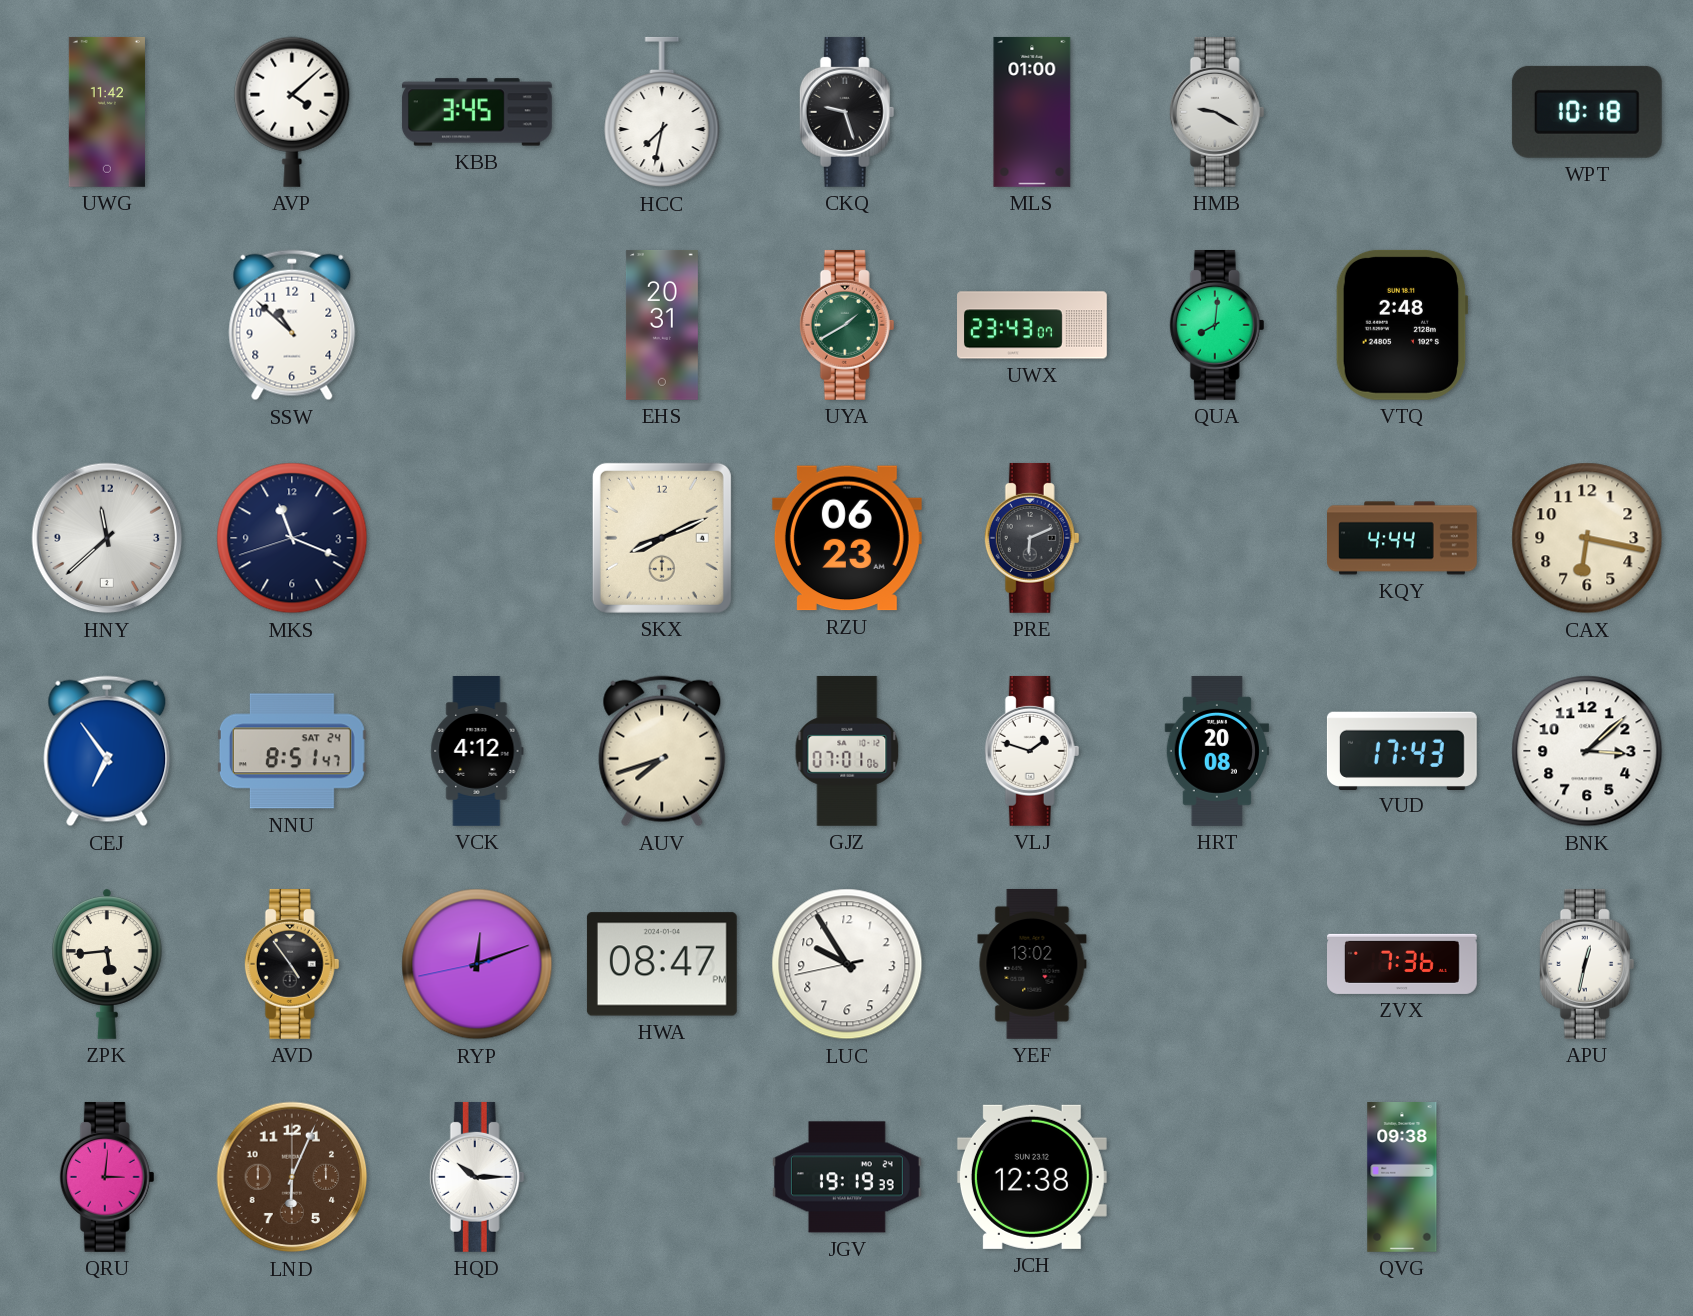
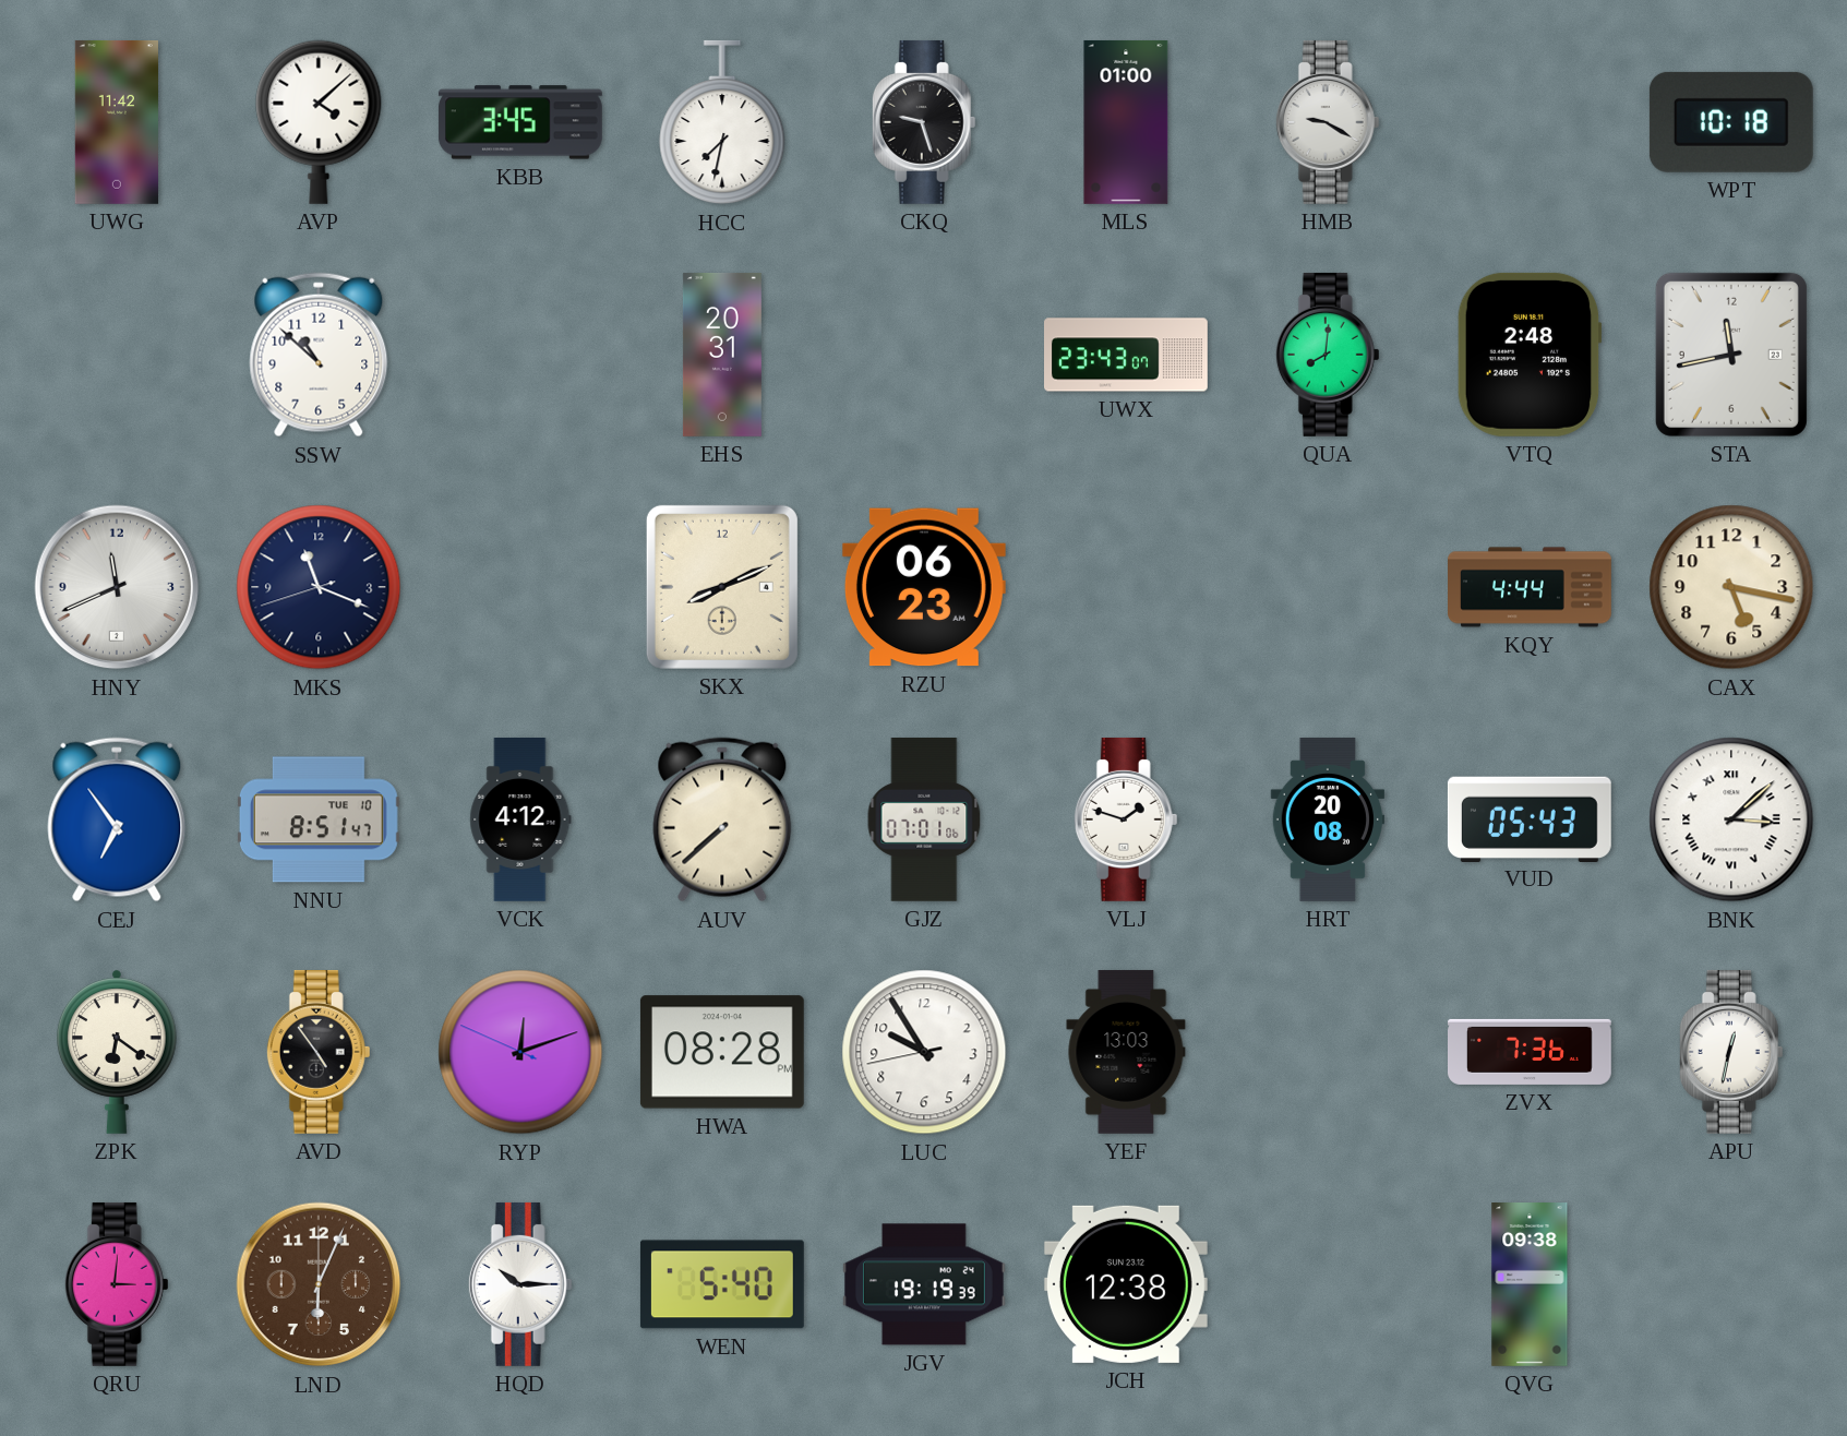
UYA: 1:40 -> none (847, 325)
STA: none -> 11:43 (1731, 355)
HNY: 11:38 -> 11:41 (117, 587)
PRE: 6:11 -> none (1032, 538)
CAX: 6:17 -> 5:17 (1731, 587)
NNU date: SAT 24 -> TUE 10 (319, 819)
AUV: 7:42 -> 7:38 (722, 819)
VUD: 17:43 -> 05:43 (1530, 818)
BNK numerals: Arabic -> Roman (1731, 819)
ZPK: 5:44 -> 6:21 (118, 1052)
RYP: 12:11:43 -> 12:11:49 (520, 1052)
HWA: 08:47 -> 08:28 (722, 1052)
YEF: 13:02 -> 13:03 (1126, 1052)
WEN: none -> 5:40 (722, 1284)
